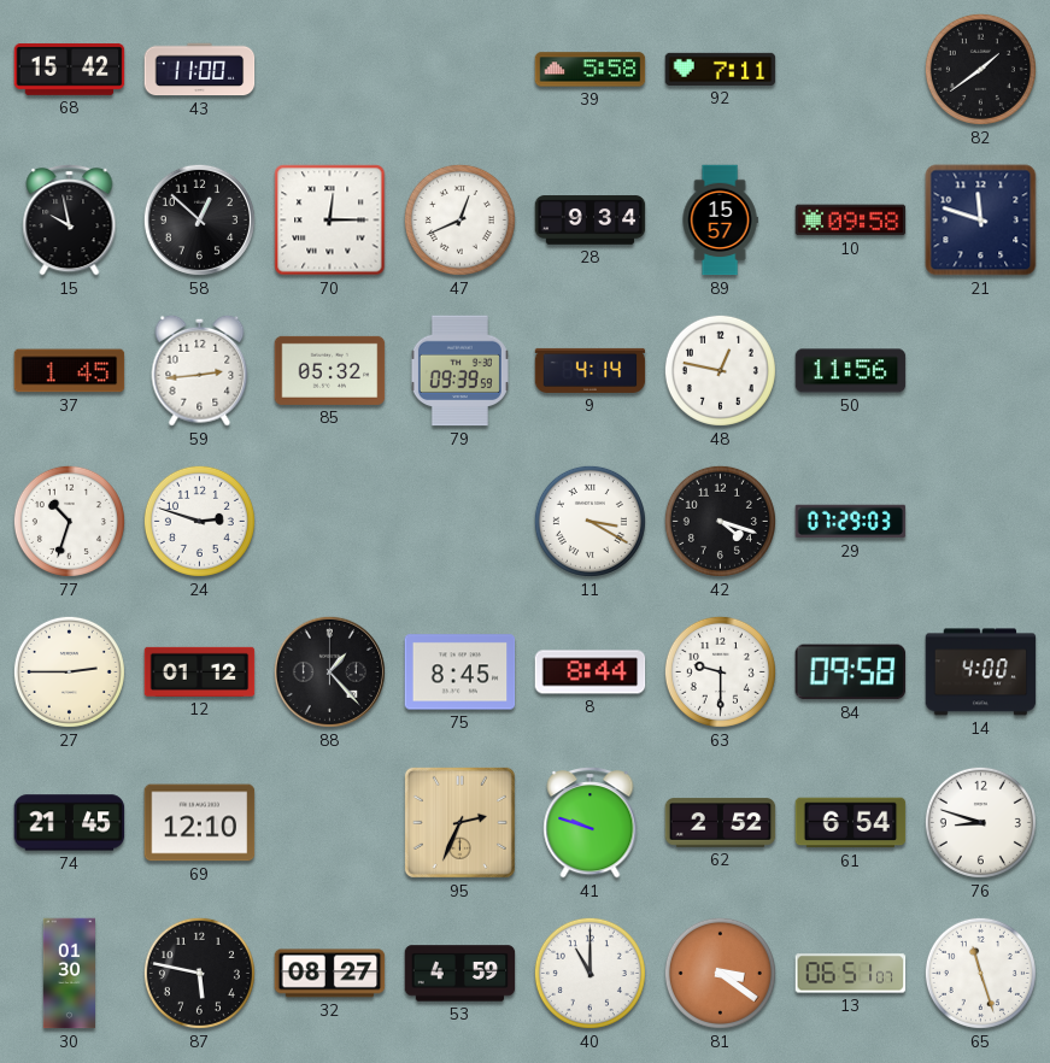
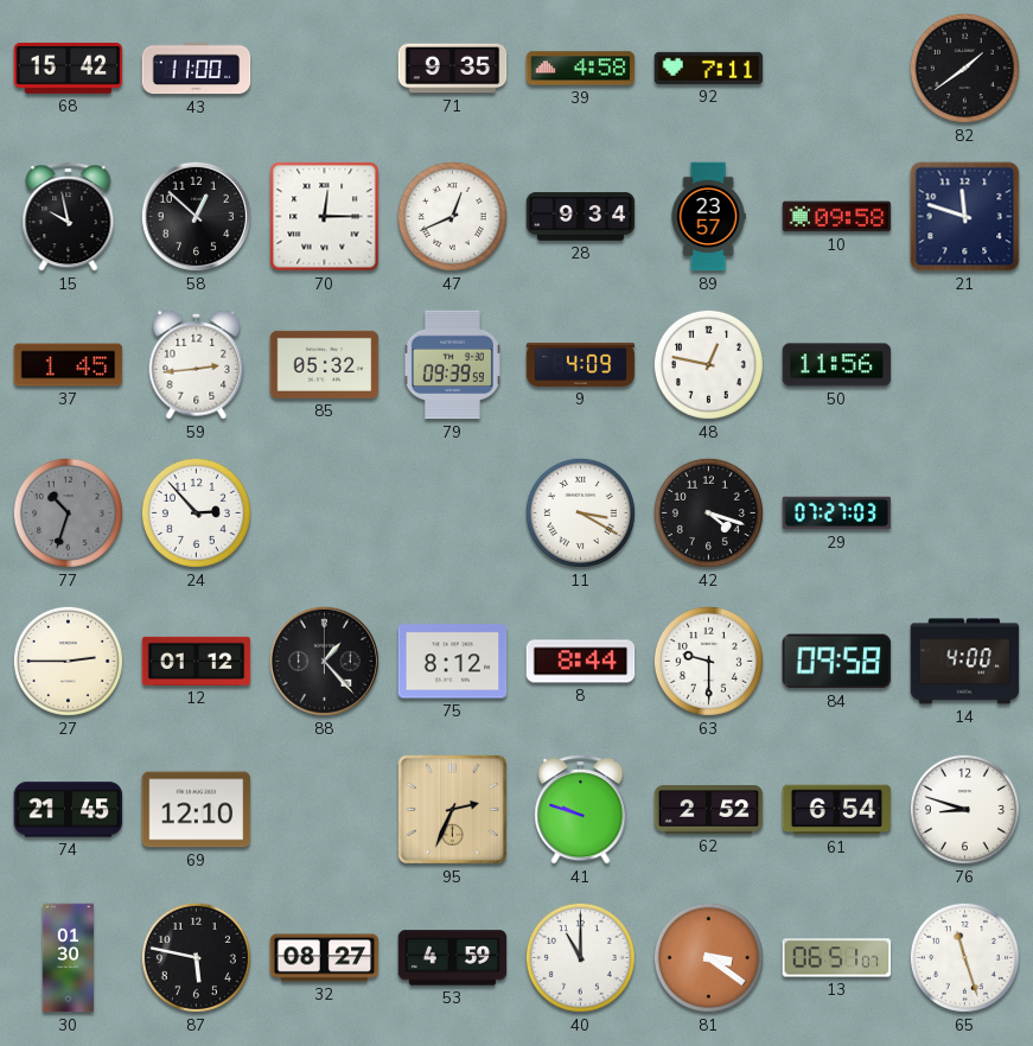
71: none -> 9:35 (453, 69)
39: 5:58 -> 4:58 (581, 69)
89: 15:57 -> 23:57 (708, 217)
9: 4:14 -> 4:09 (581, 364)
77 dial: white -> grey (68, 512)
24: 2:48 -> 2:53 (196, 512)
29: 07:29 -> 07:27 (837, 514)
75: 8:45 -> 8:12 (453, 662)
